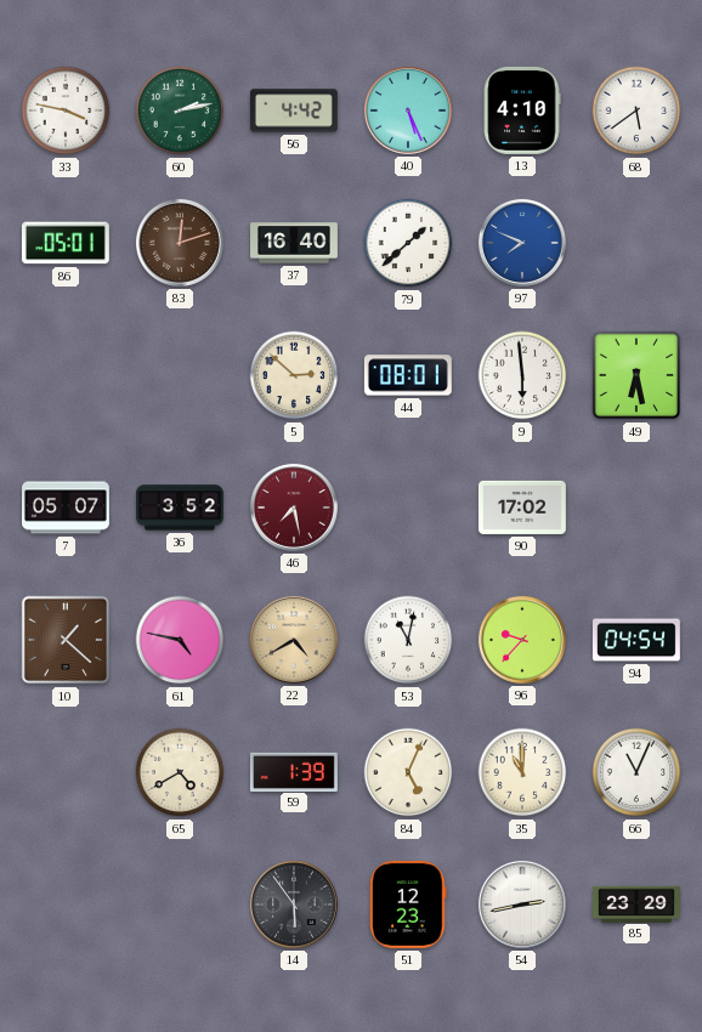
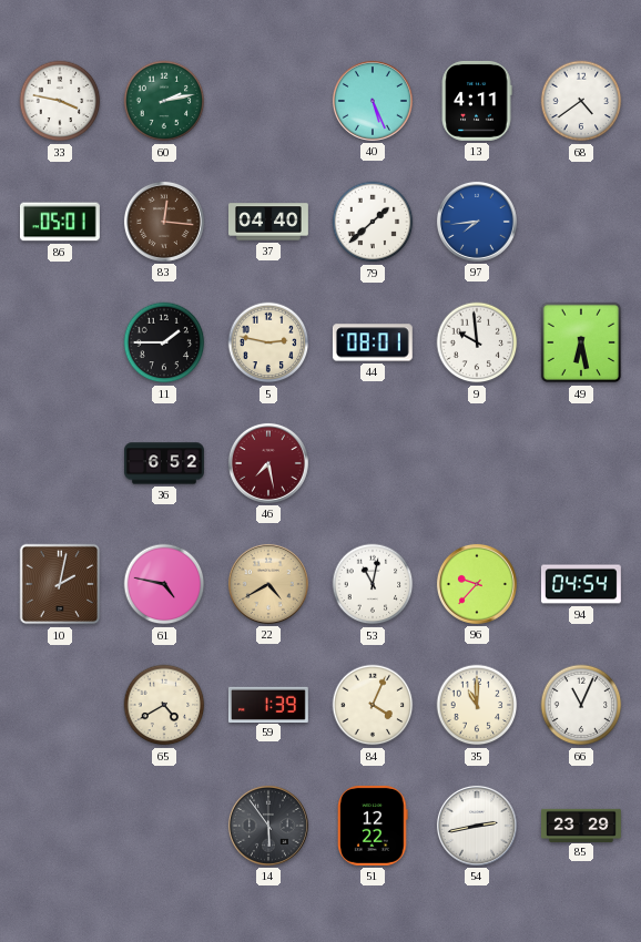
56: 4:42 -> none (294, 110)
13: 4:10 -> 4:11 (477, 101)
68: 5:39 -> 4:39 (581, 101)
83: 12:12 -> 12:16 (164, 222)
37: 16:40 -> 04:40 (269, 222)
97: 7:49 -> 7:44 (477, 222)
11: none -> 1:45 (164, 342)
5: 2:52 -> 2:47 (268, 342)
9: 5:59 -> 9:59 (477, 342)
7: 05:07 -> none (67, 508)
36: 3:52 -> 6:52 (165, 463)
90: 17:02 -> none (522, 508)
10: 1:22 -> 2:02 (60, 584)
84: 5:04 -> 4:04 (373, 705)
51: 12:23 -> 12:22 (373, 826)
